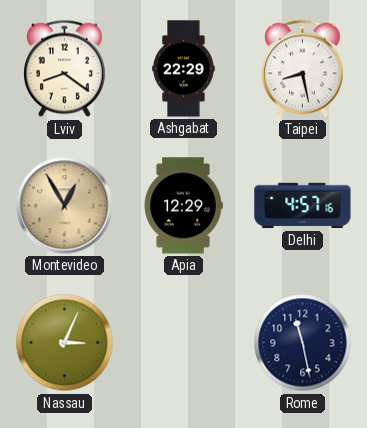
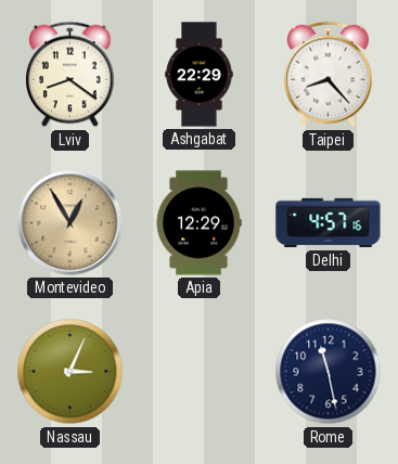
Taipei: 8:28 -> 8:23 (329, 75)
